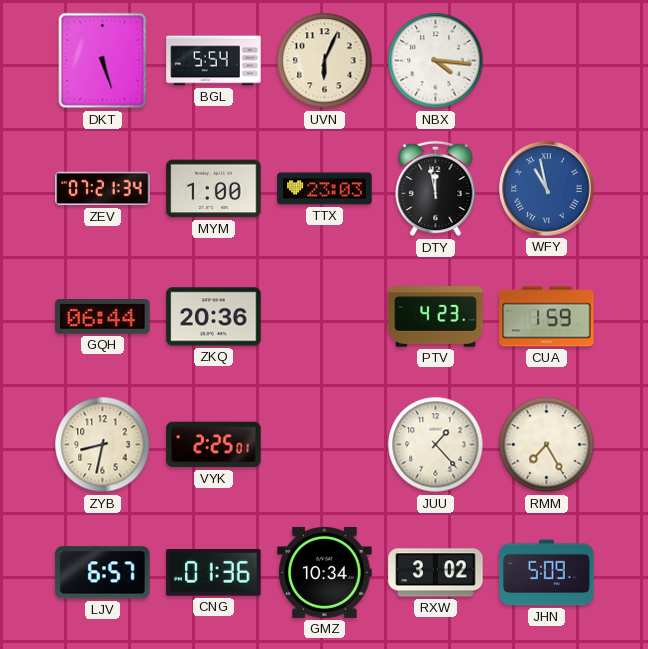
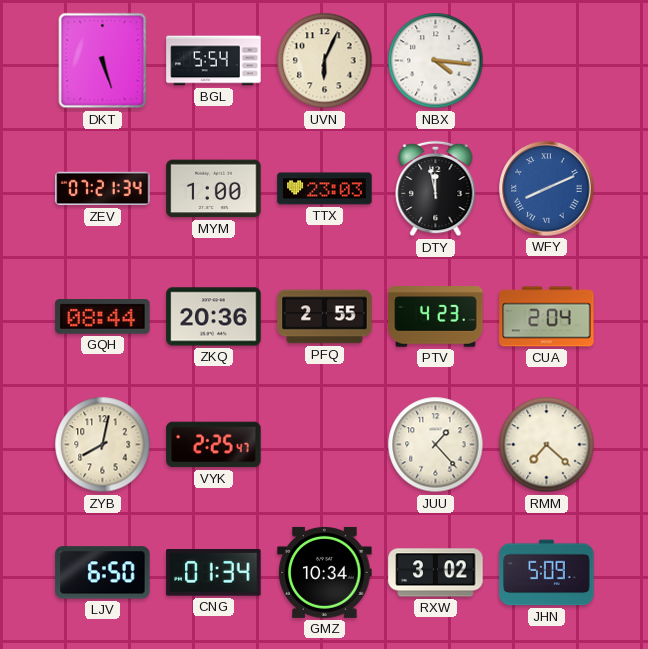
WFY: 10:58 -> 8:11 (547, 189)
GQH: 06:44 -> 08:44 (103, 317)
PFQ: none -> 2:55 (325, 317)
CUA: 1:59 -> 2:04 (547, 317)
ZYB: 8:32 -> 8:02 (103, 445)
VYK: 2:25:01 -> 2:25:47 (214, 445)
RMM: 7:25 -> 7:22 (547, 445)
LJV: 6:57 -> 6:50 (103, 573)
CNG: 01:36 -> 01:34 (214, 573)
